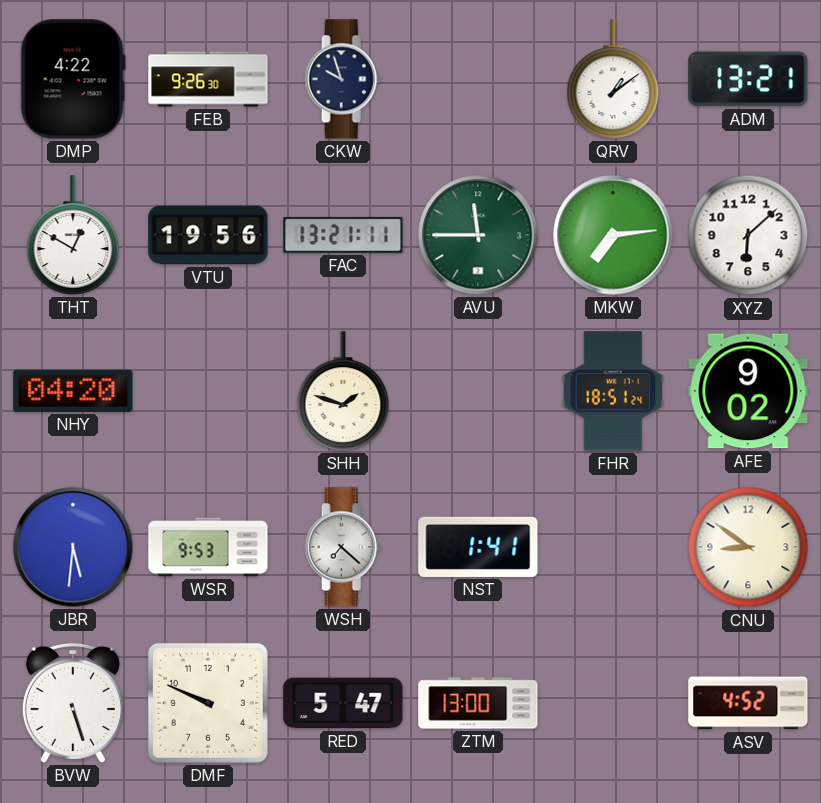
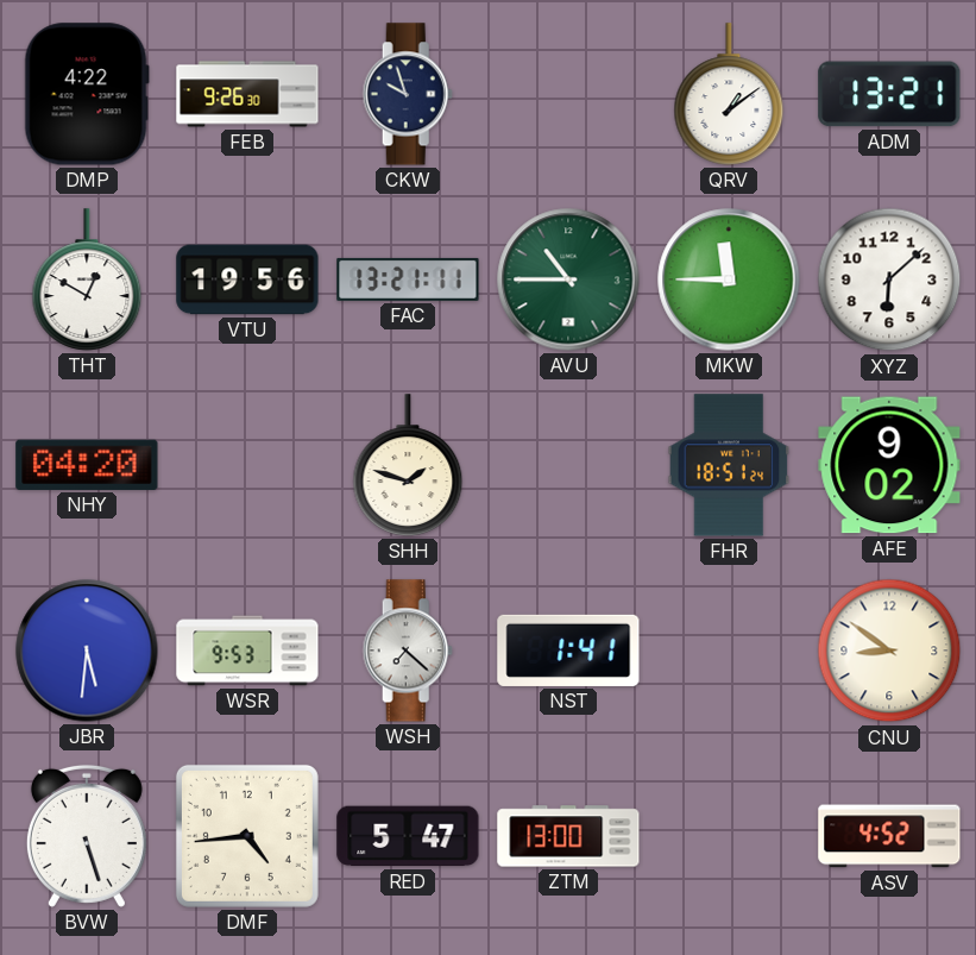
AVU: 11:45 -> 10:45 (568, 279)
MKW: 7:14 -> 11:45 (729, 279)
DMF: 9:49 -> 4:44 (247, 836)
